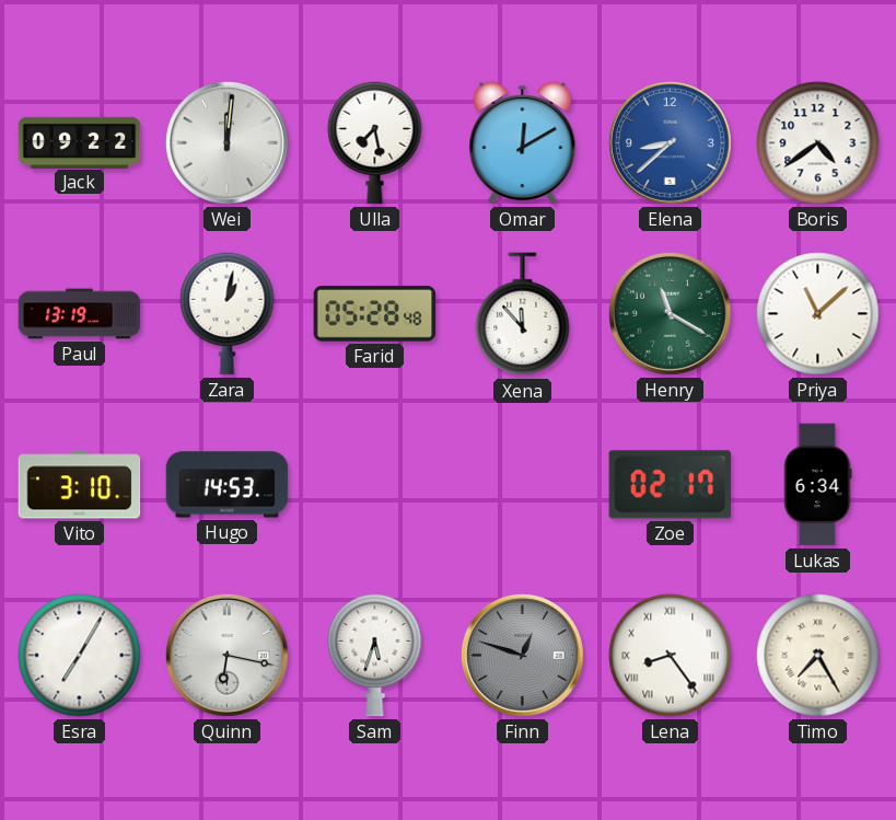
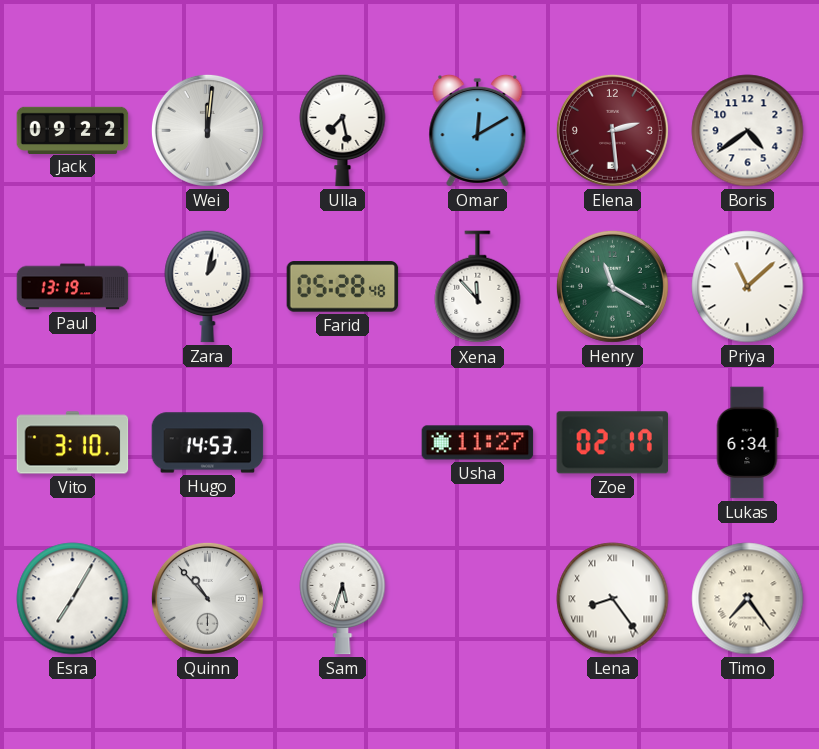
Elena: 8:38 -> 2:29 (612, 130)
Elena dial: blue -> burgundy (612, 130)
Usha: none -> 11:27 (478, 443)
Quinn: 6:17 -> 10:53 (207, 598)
Finn: 12:48 -> none (522, 655)
Timo: 7:25 -> 7:24 (748, 599)
